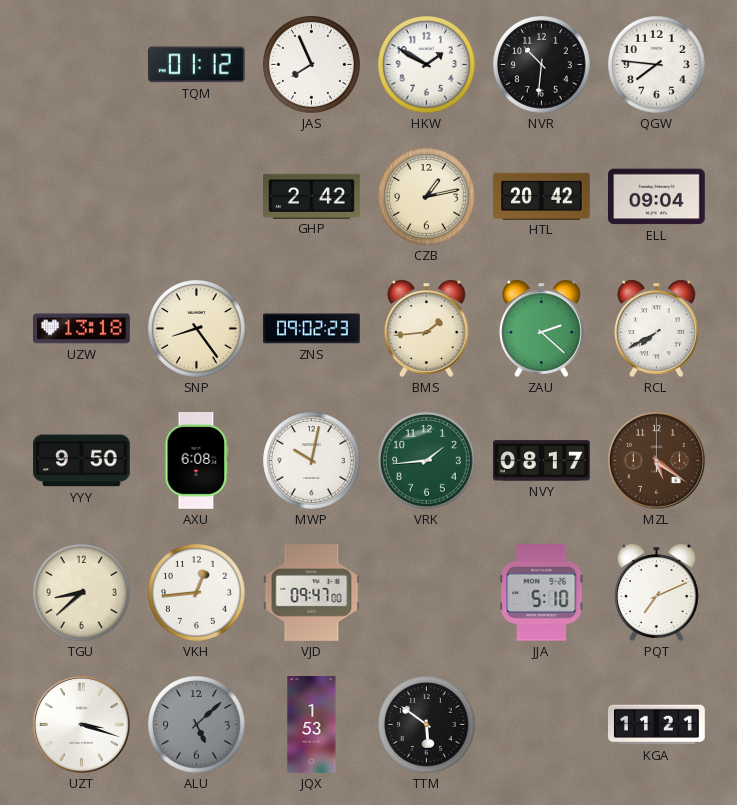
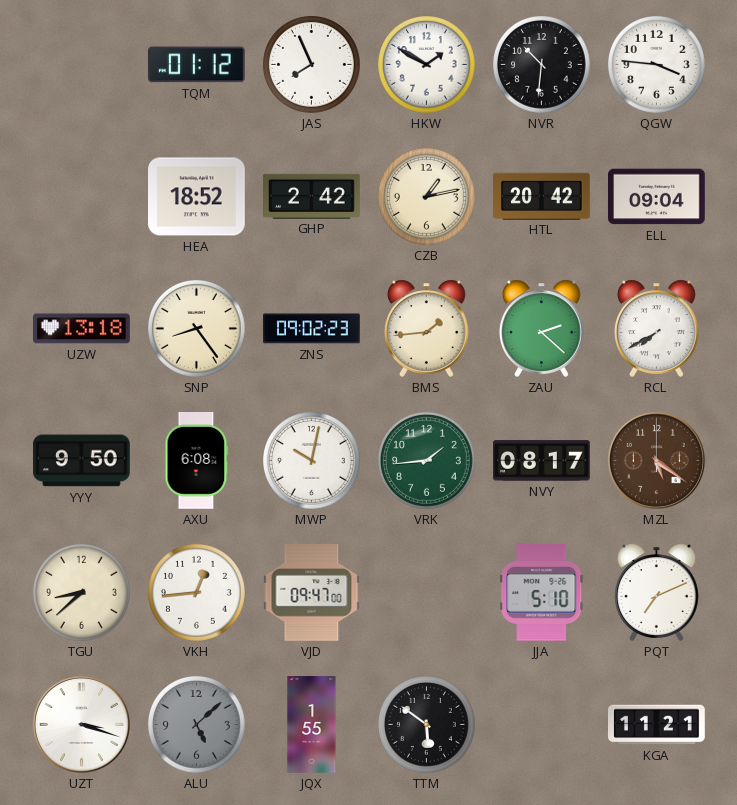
QGW: 7:46 -> 3:46 (657, 65)
HEA: none -> 18:52 (197, 197)
JQX: 1:53 -> 1:55 (312, 725)
